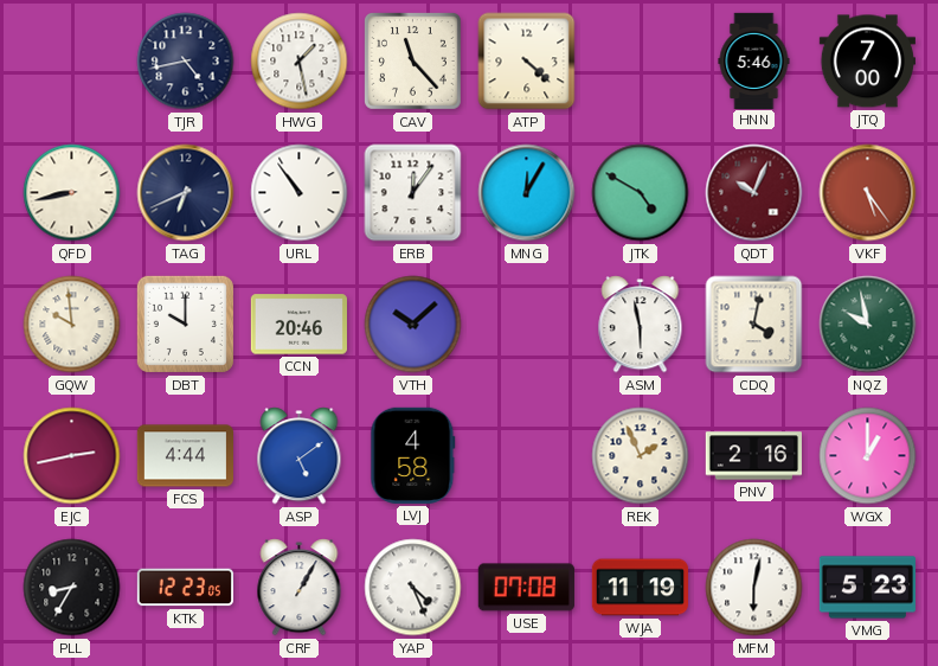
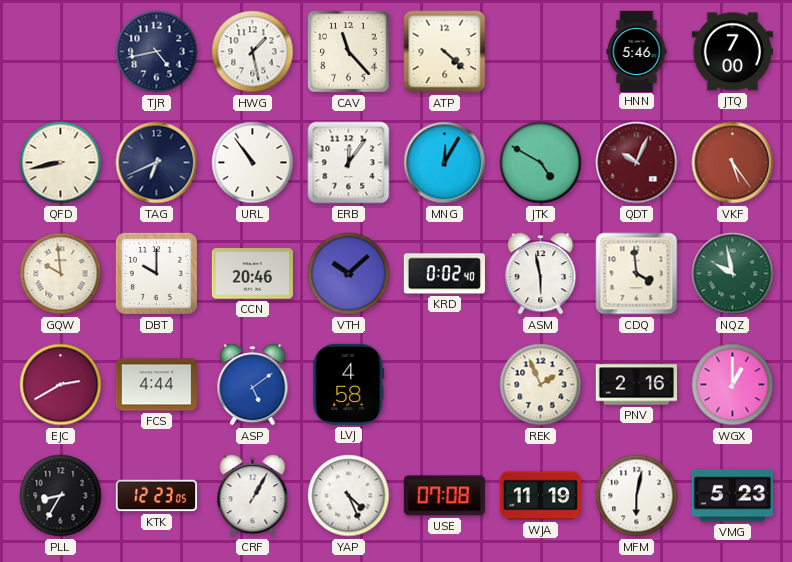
KRD: none -> 0:02 (444, 274)
CDQ: 4:02 -> 3:59 (637, 274)
EJC: 2:43 -> 2:40 (61, 385)
